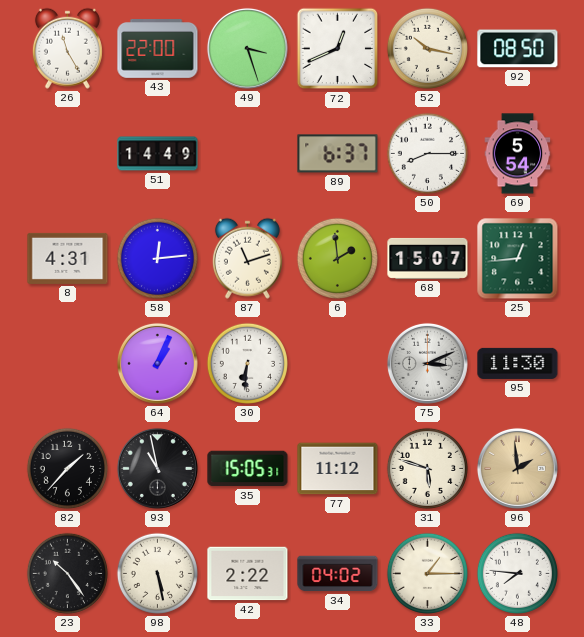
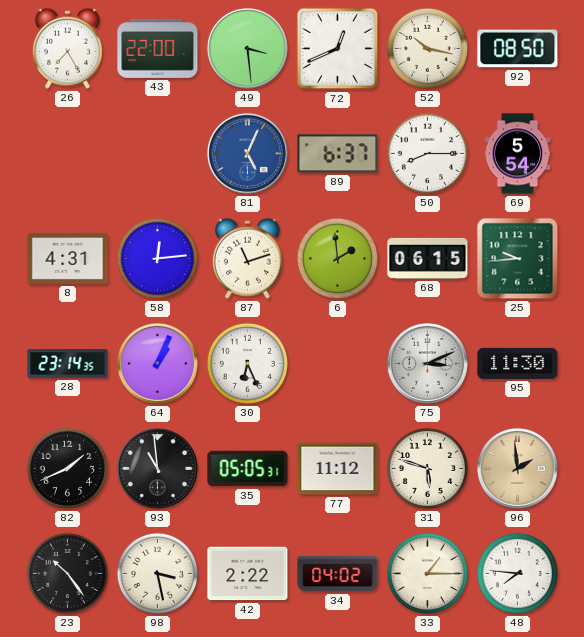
26: 11:25 -> 7:25 (67, 48)
49: 3:27 -> 3:29 (247, 48)
51: 14:49 -> none (158, 154)
81: none -> 5:04 (247, 153)
68: 15:07 -> 06:15 (428, 258)
25: 12:44 -> 9:44 (518, 259)
28: none -> 23:14 (68, 364)
30: 6:31 -> 6:26 (247, 363)
82: 1:37 -> 1:41 (67, 468)
93: 10:58 -> 10:59 (157, 468)
35: 15:05 -> 05:05 (248, 469)
98: 5:28 -> 3:28 (157, 573)
